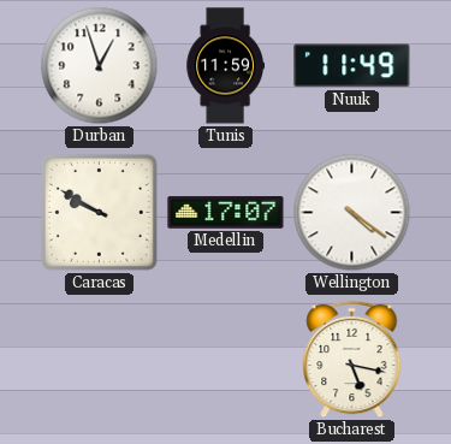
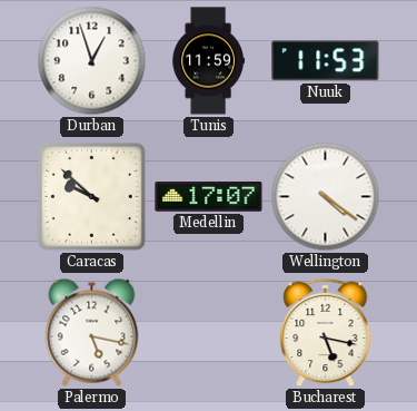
Nuuk: 11:49 -> 11:53 (326, 61)
Caracas: 9:50 -> 9:52 (91, 196)
Palermo: none -> 5:17 (92, 332)
